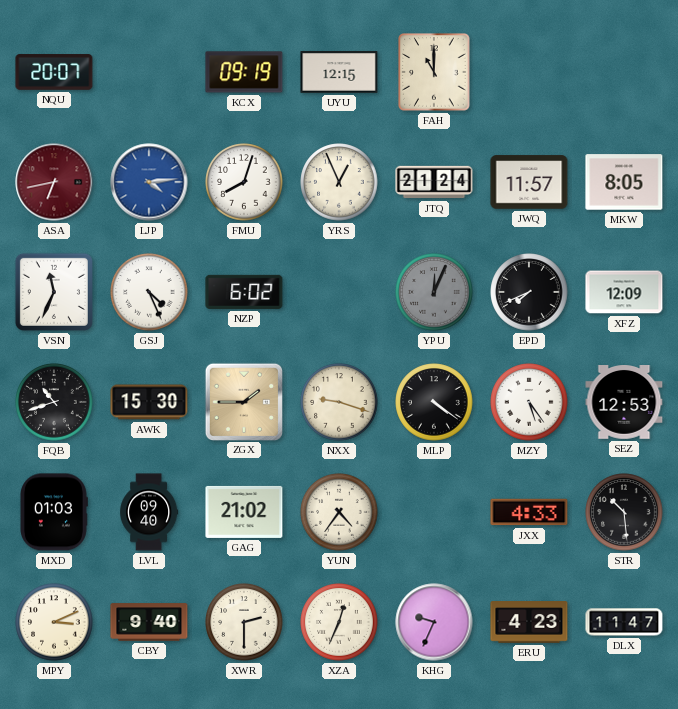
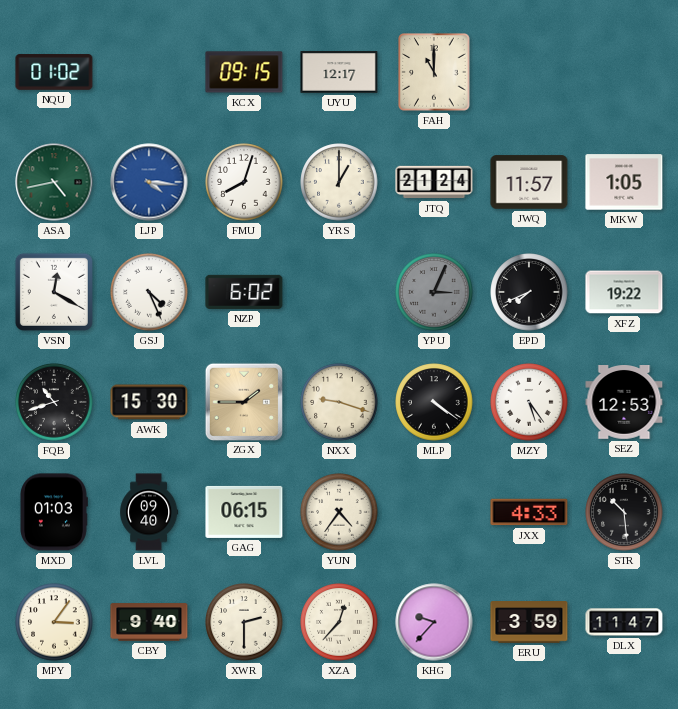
NQU: 20:07 -> 01:02 (54, 72)
KCX: 09:19 -> 09:15 (244, 72)
UYU: 12:15 -> 12:17 (339, 73)
ASA: 6:43 -> 4:43 (54, 182)
ASA dial: burgundy -> green (54, 182)
LJP: 4:14 -> 4:16 (149, 182)
YRS: 12:56 -> 1:00 (339, 182)
MKW: 8:05 -> 1:05 (624, 182)
VSN: 11:34 -> 12:20 (54, 292)
YPU: 12:04 -> 3:04 (434, 292)
XFZ: 12:09 -> 19:22 (624, 292)
GAG: 21:02 -> 06:15 (244, 512)
MPY: 3:11 -> 3:06 (54, 622)
XZA: 12:34 -> 12:37 (339, 622)
KHG: 9:34 -> 9:37 (434, 622)
ERU: 4:23 -> 3:59 (529, 622)
